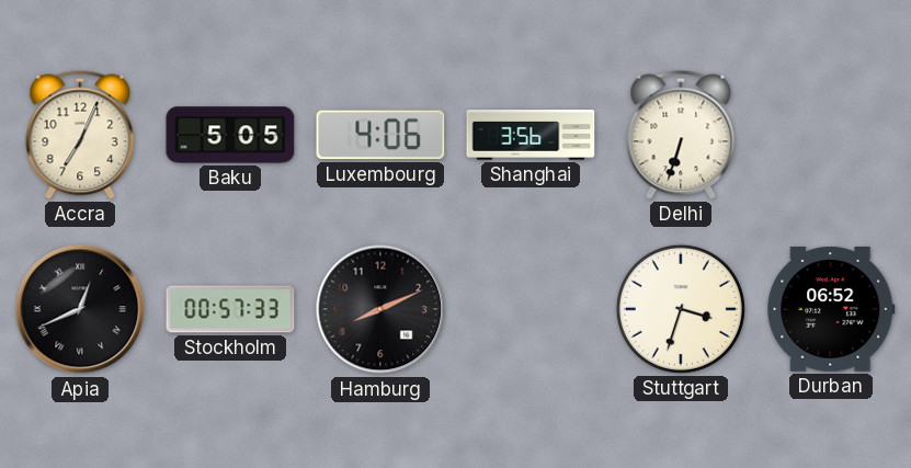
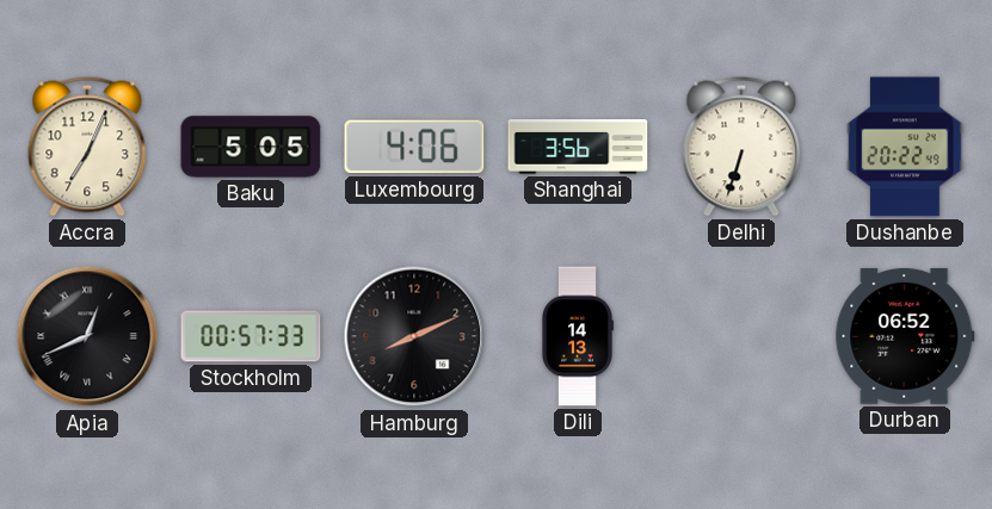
Dushanbe: none -> 20:22 (905, 147)
Dili: none -> 14:13 (577, 336)
Stuttgart: 3:33 -> none (681, 309)
